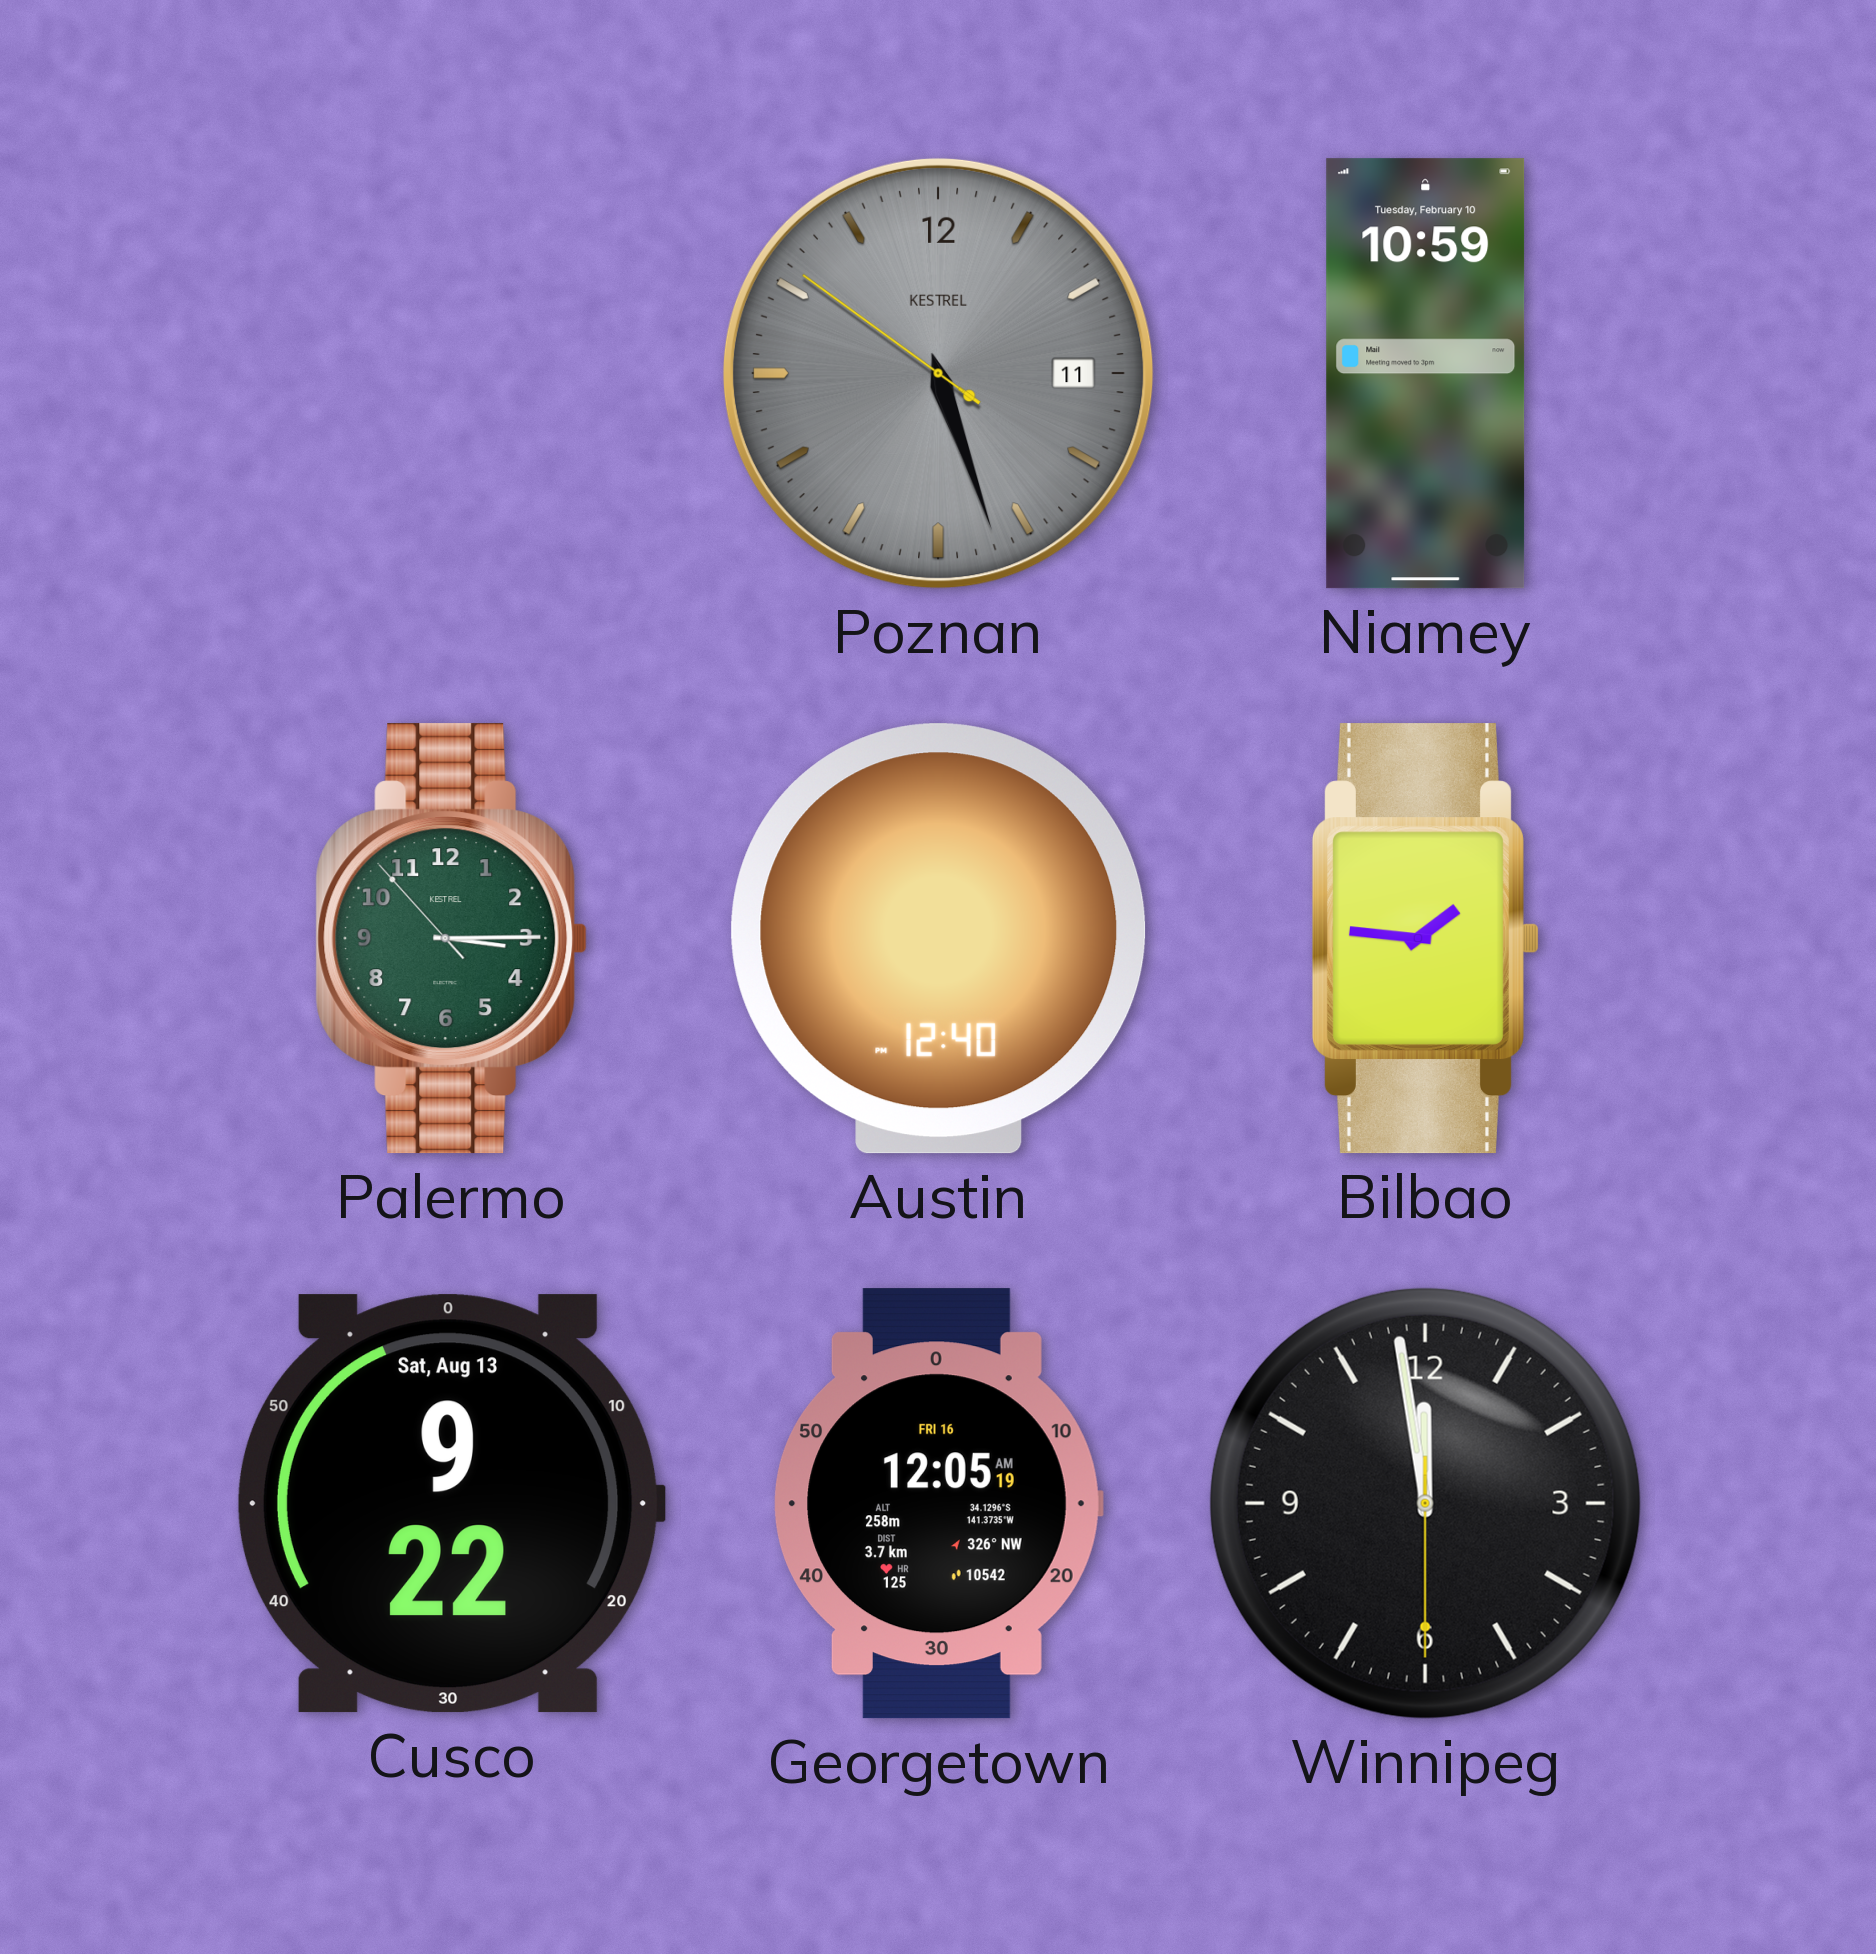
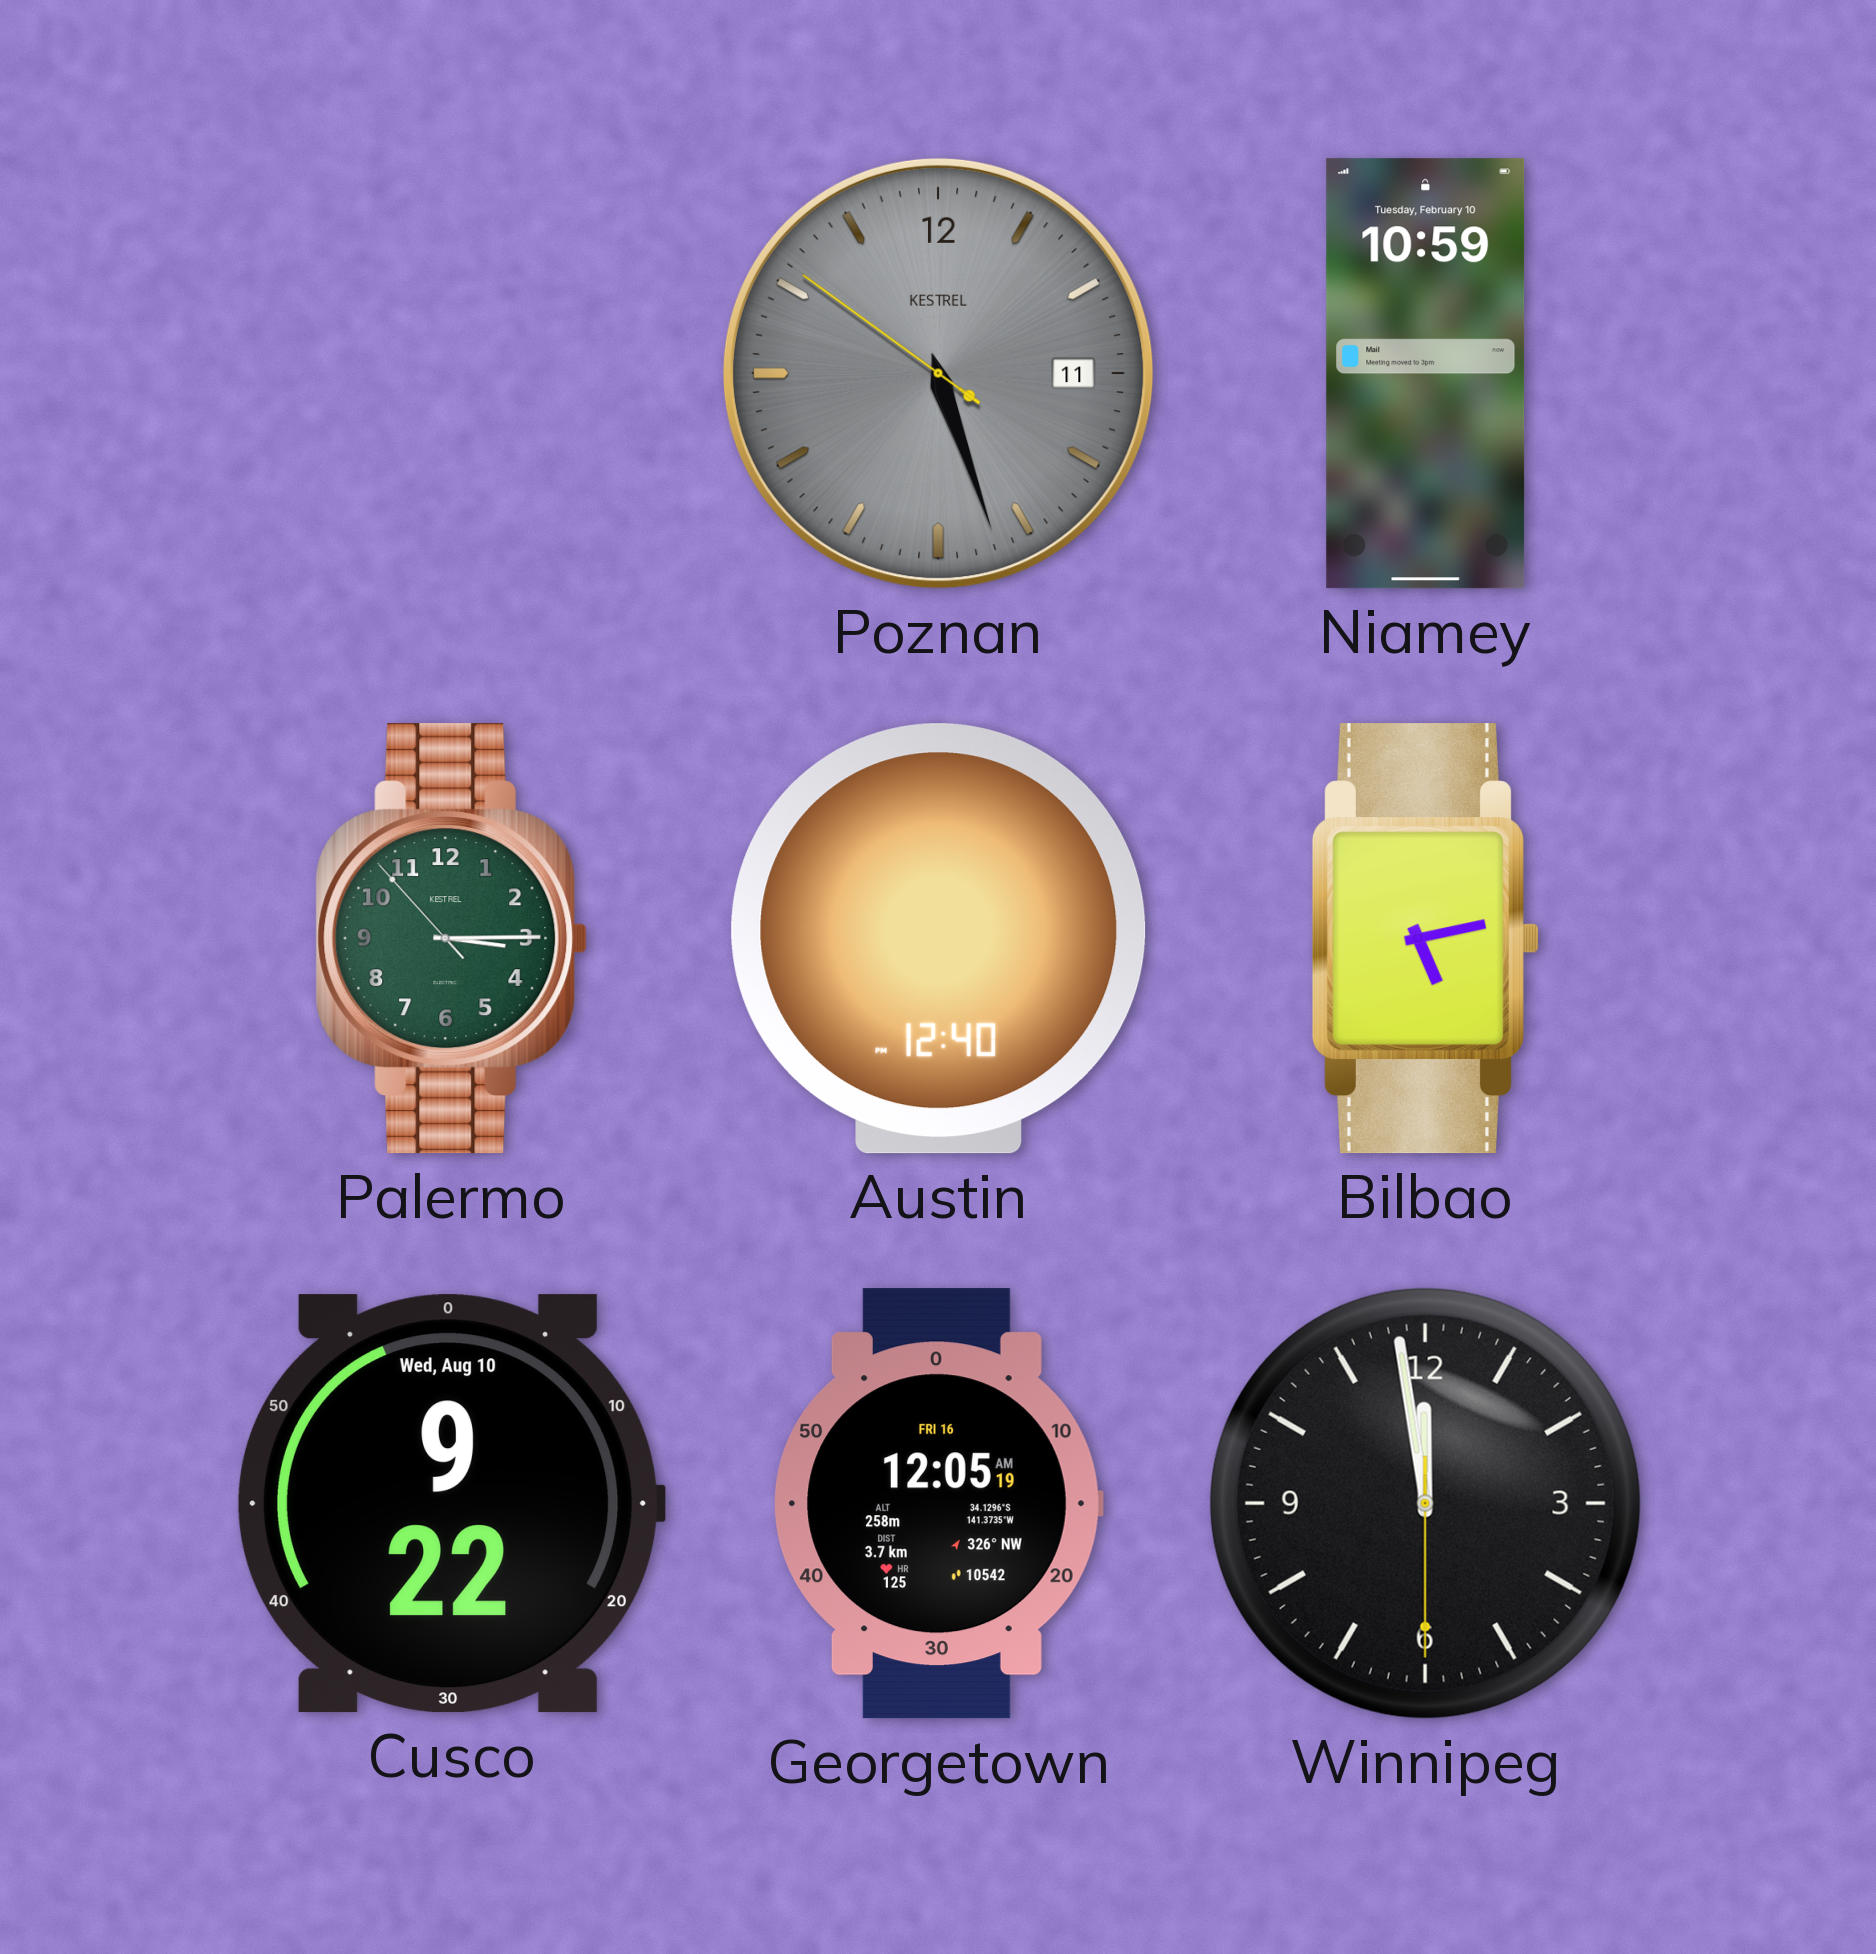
Bilbao: 1:46 -> 5:13 (1425, 939)
Cusco date: Sat, Aug 13 -> Wed, Aug 10 (451, 1504)
